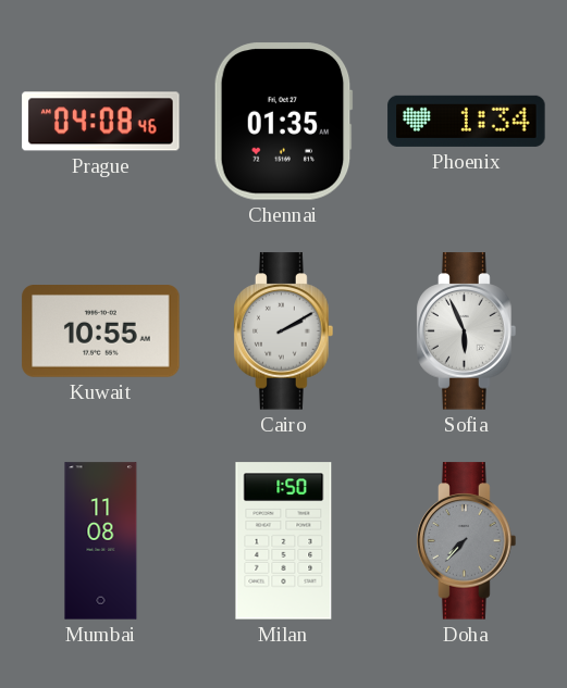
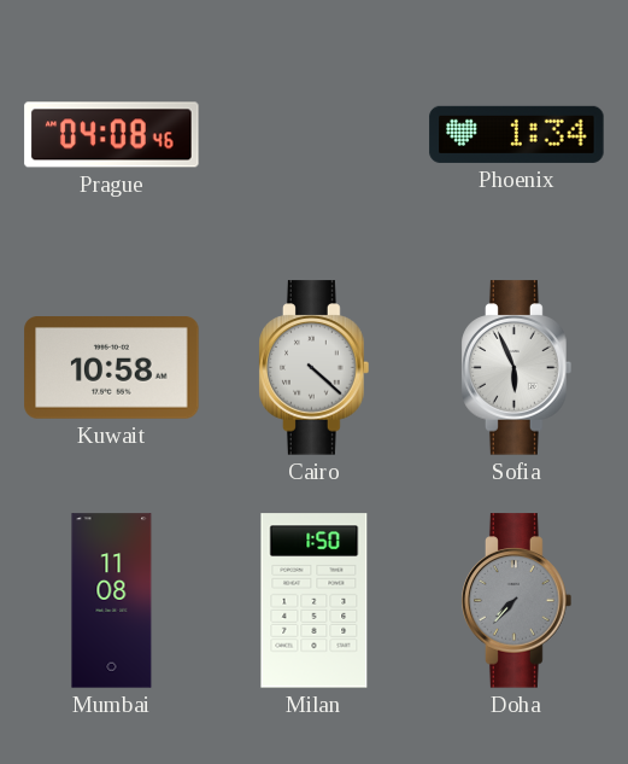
Chennai: 01:35 -> none (283, 122)
Kuwait: 10:55 -> 10:58 (112, 368)
Cairo: 2:10 -> 4:22 (315, 368)
